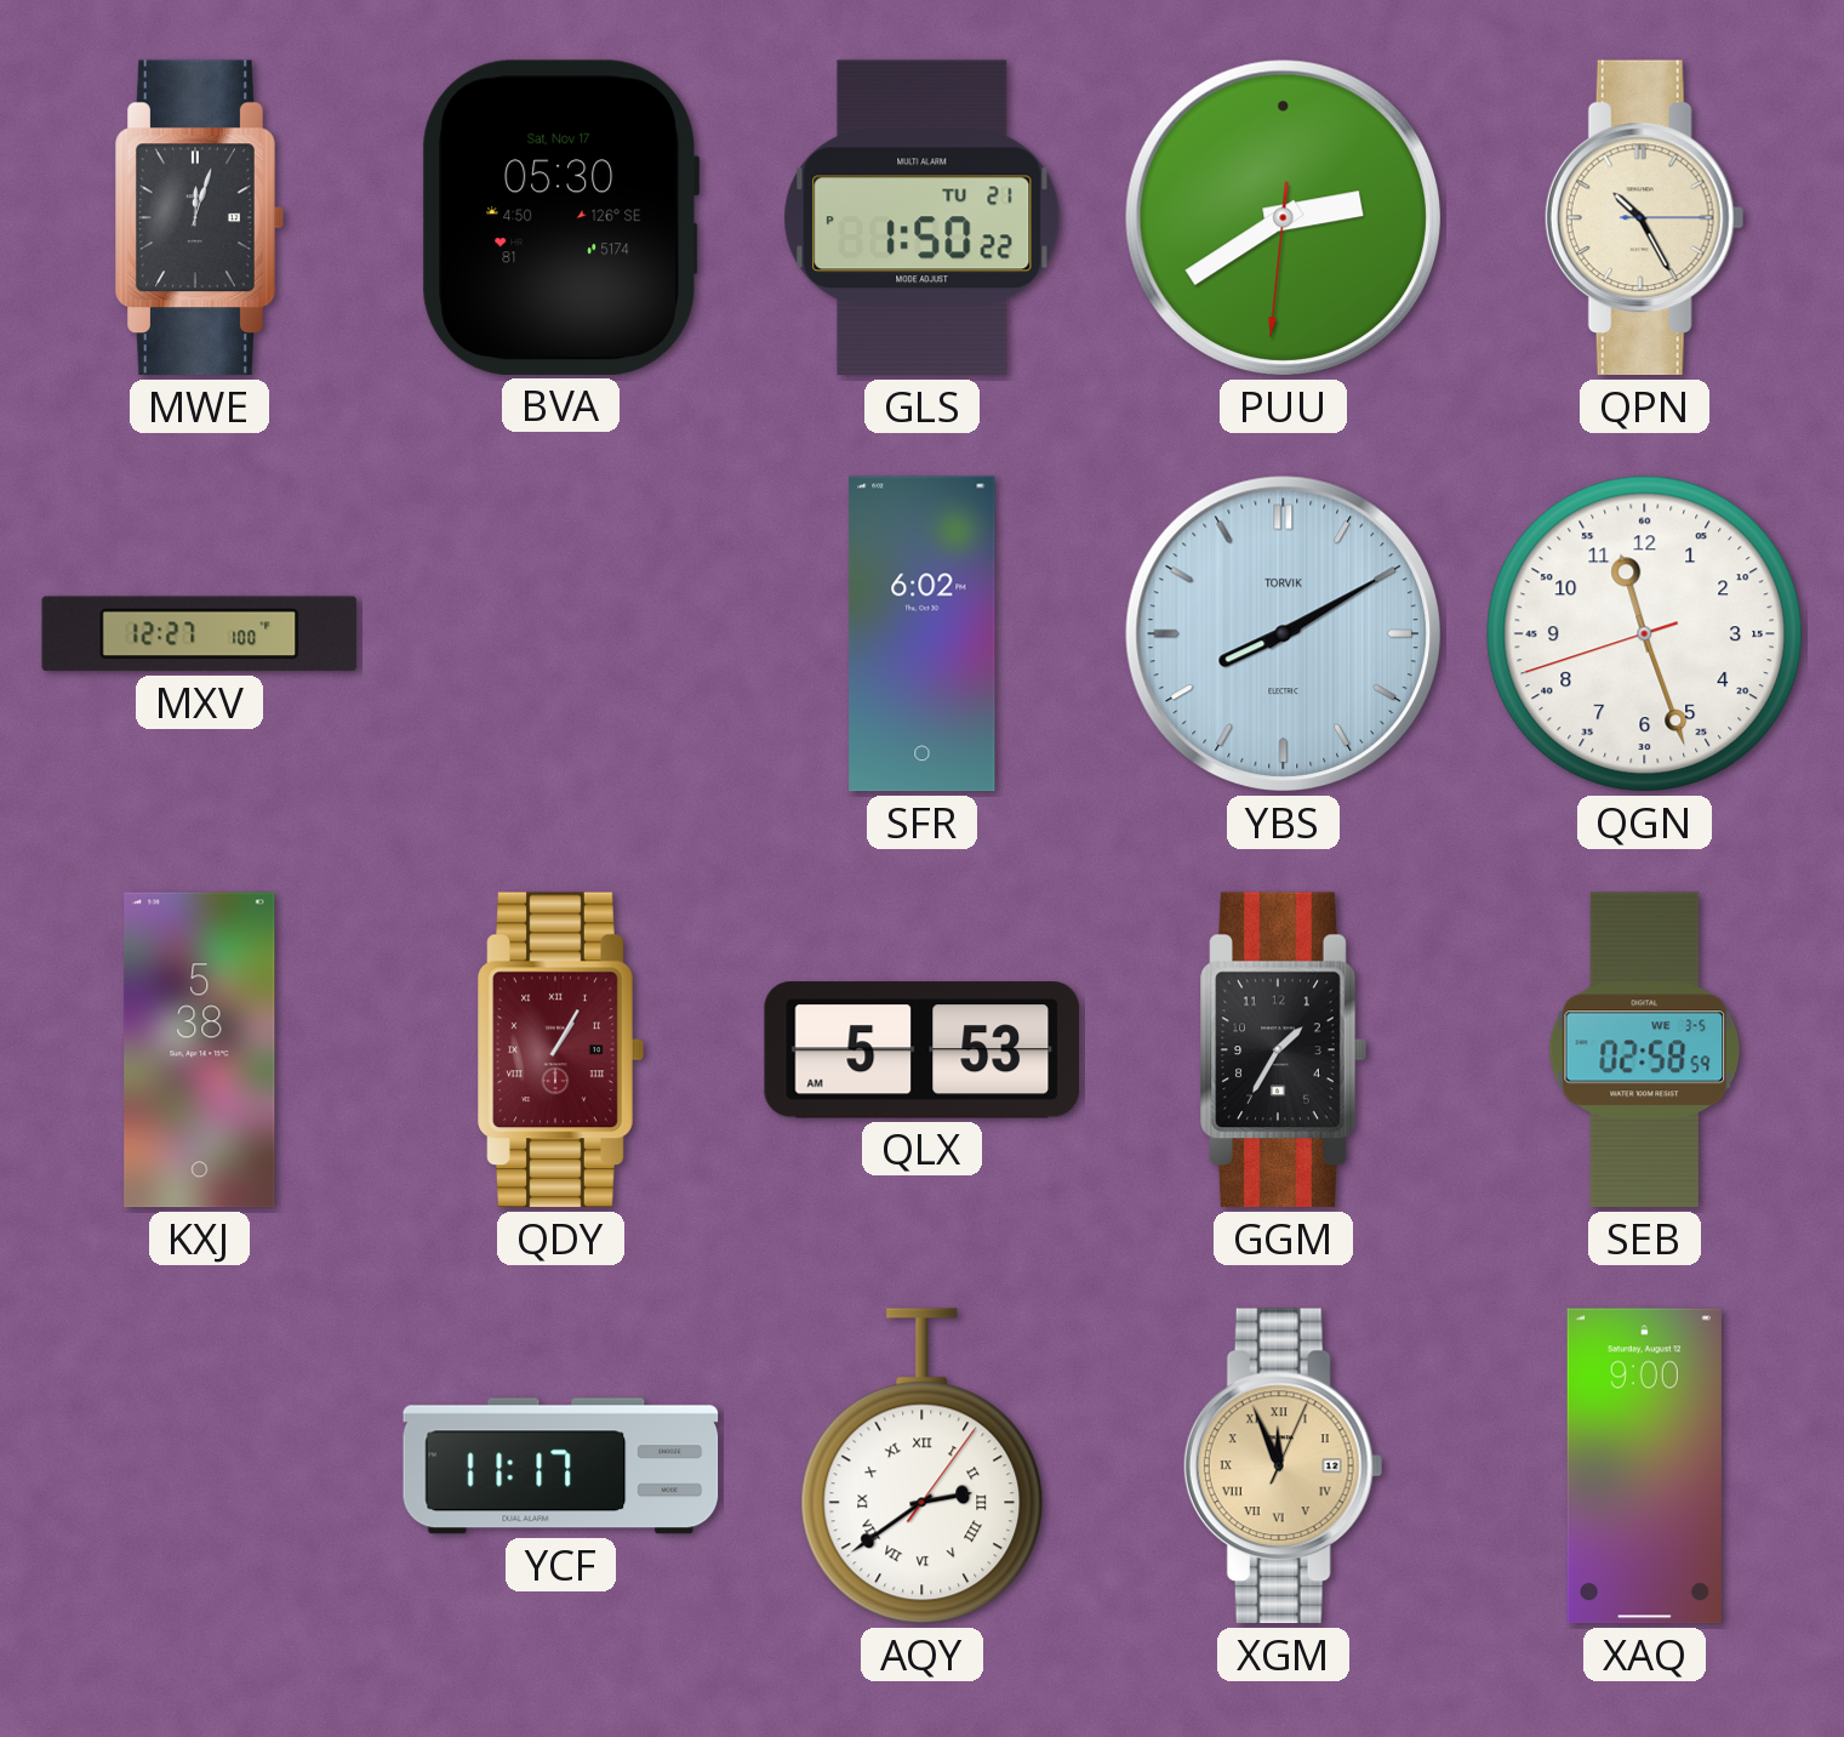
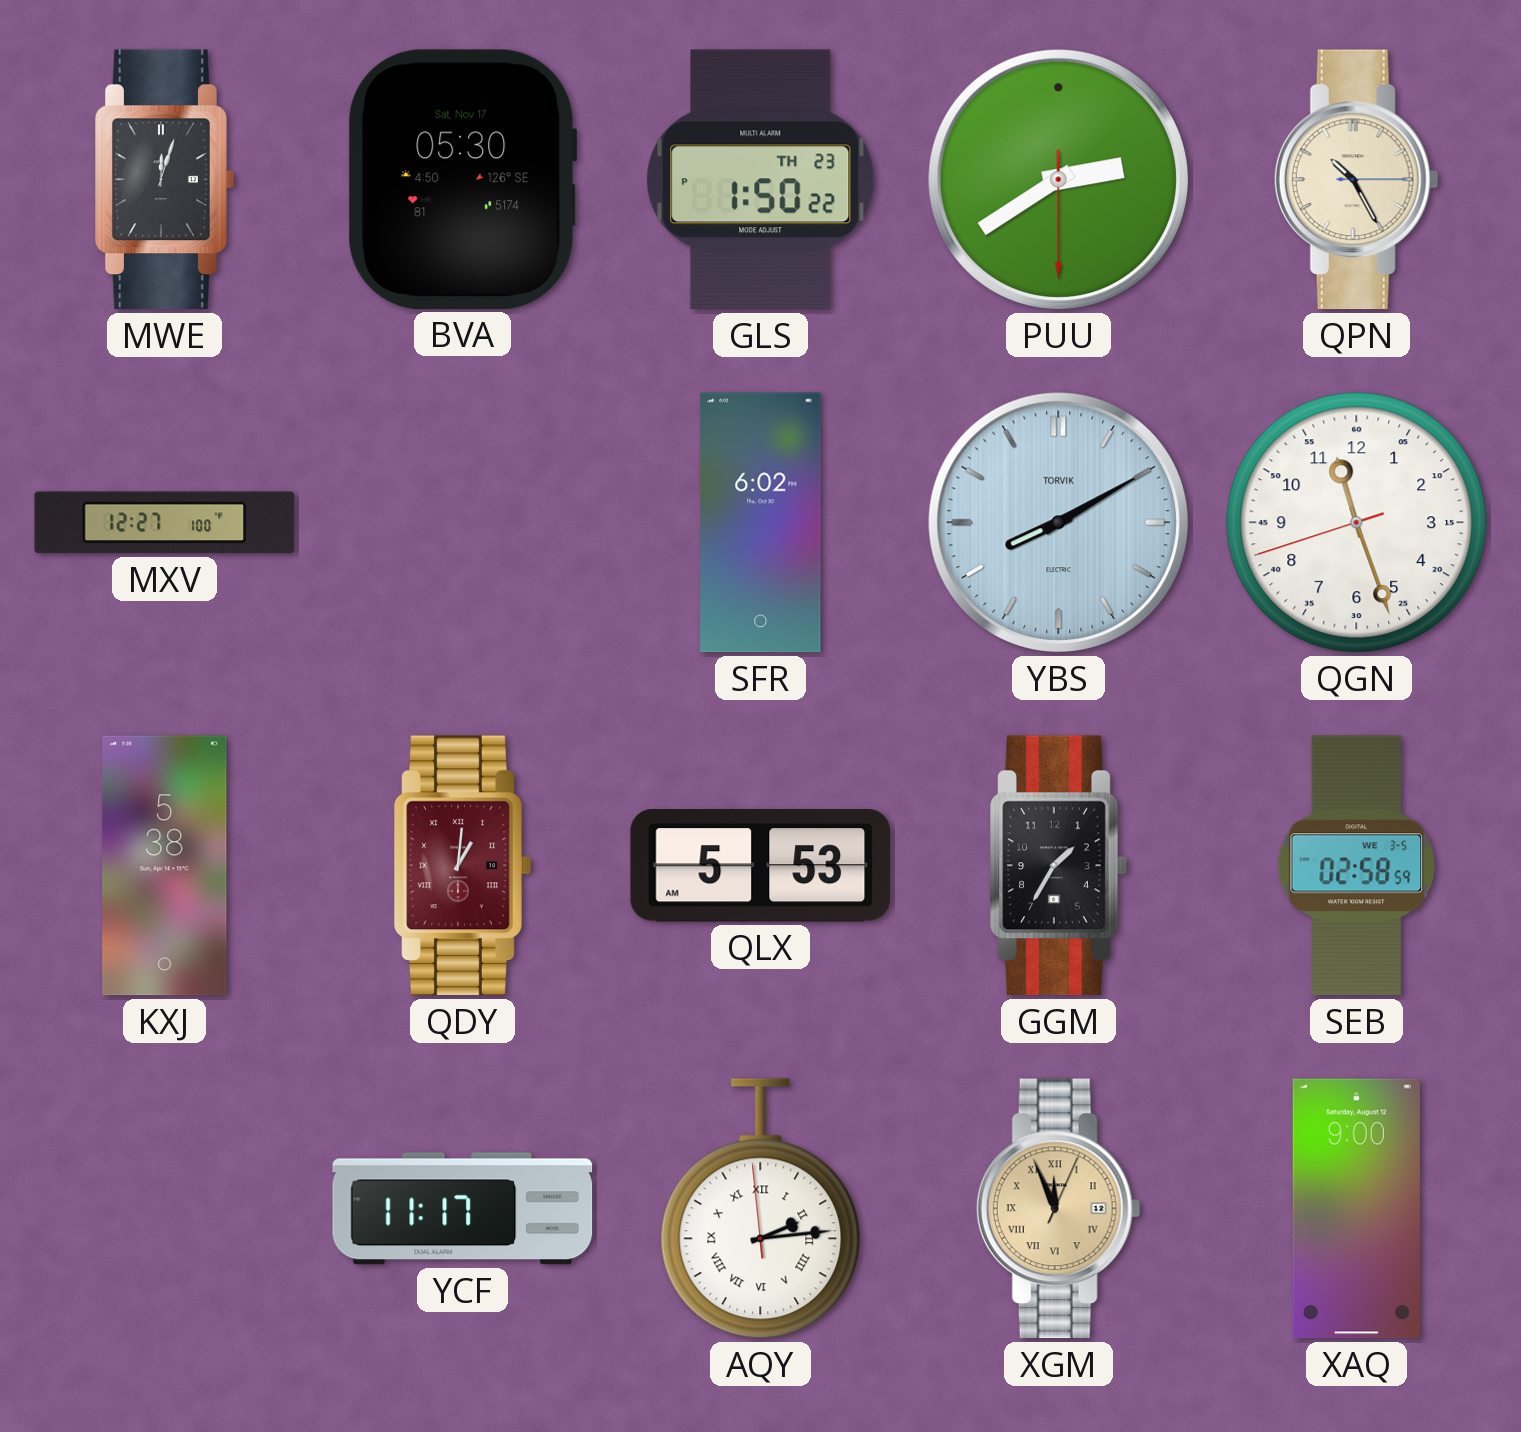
GLS date: TU 21 -> TH 23 (761, 180)
PUU: 2:39:31 -> 2:39:30 (1059, 180)
QDY: 1:05 -> 1:01 (463, 866)
AQY: 2:39 -> 2:13 (761, 1209)
